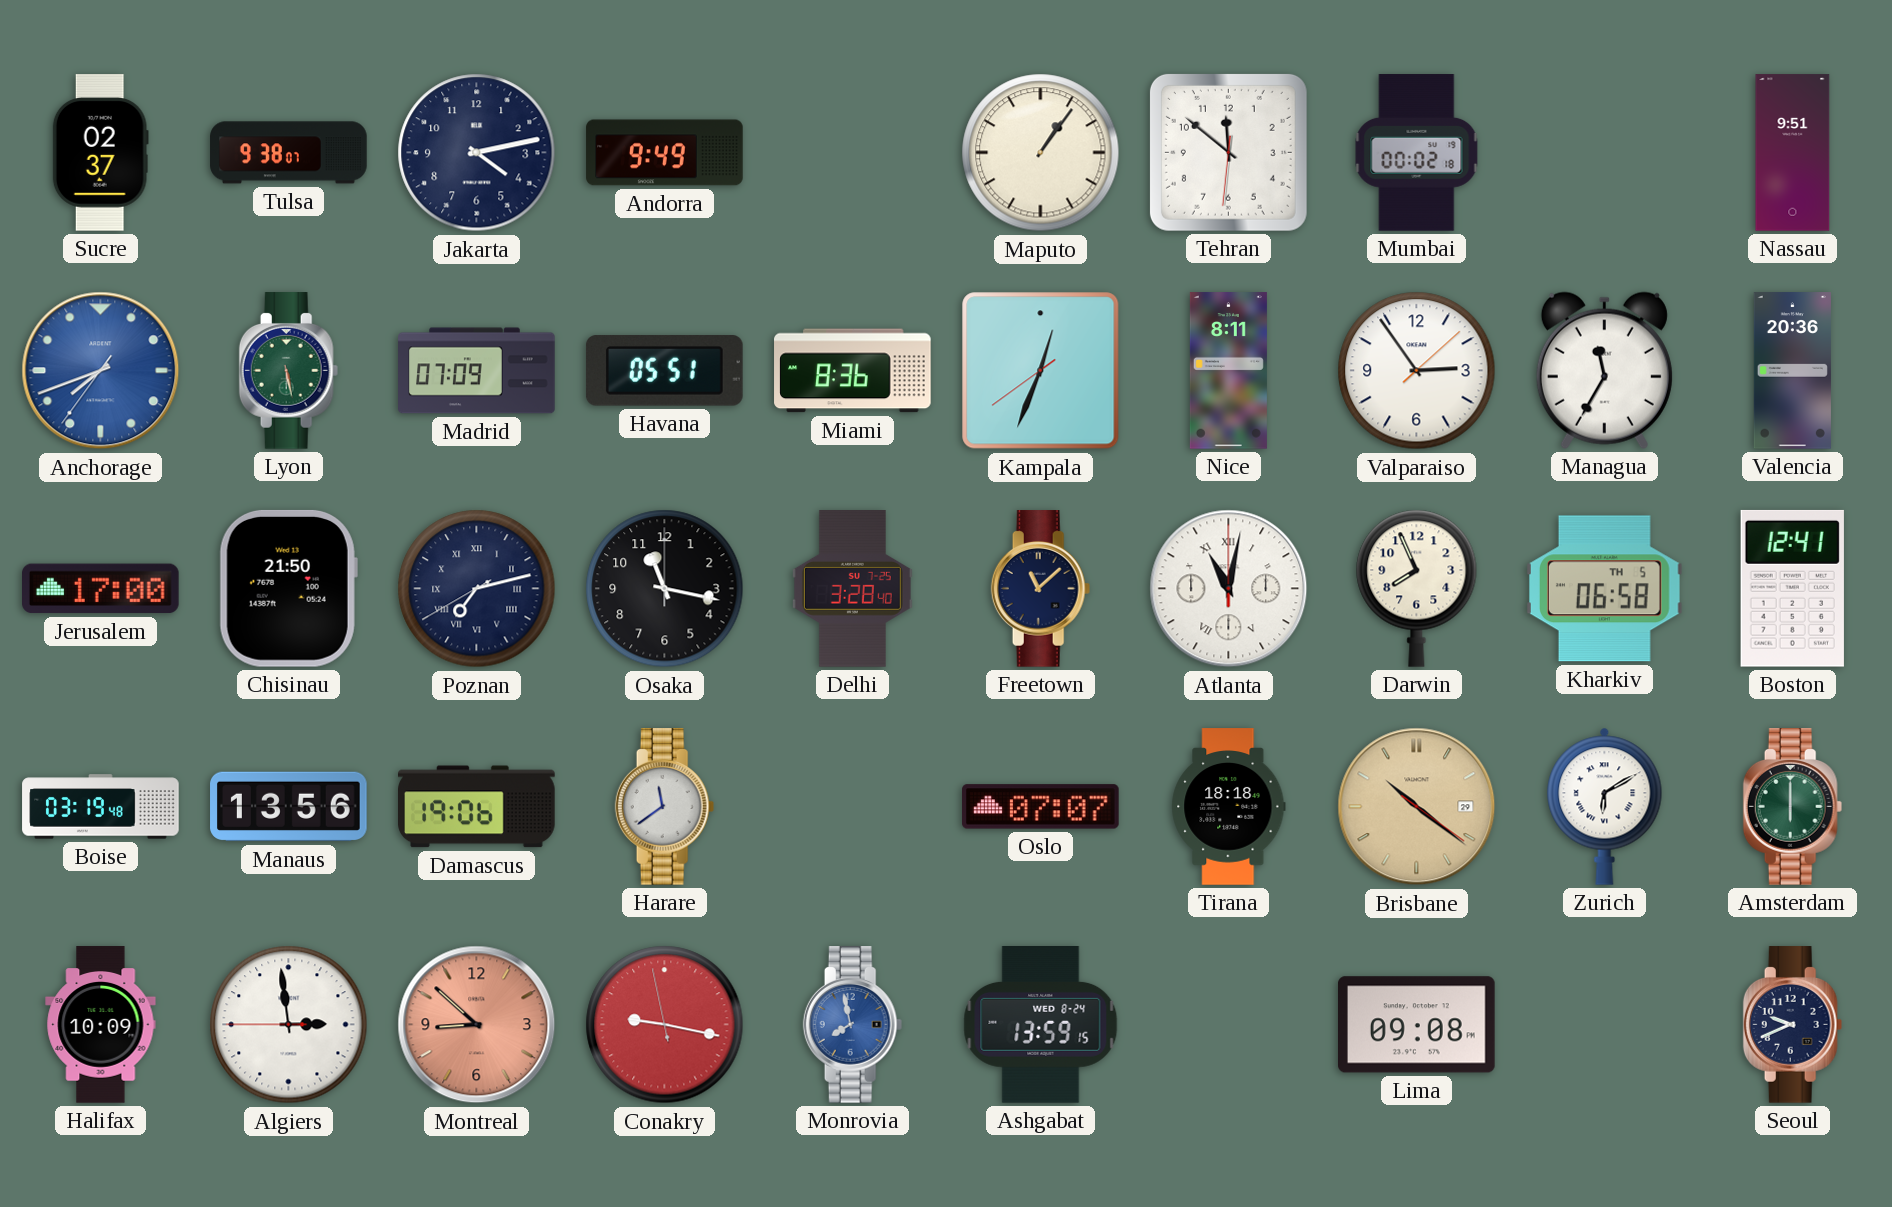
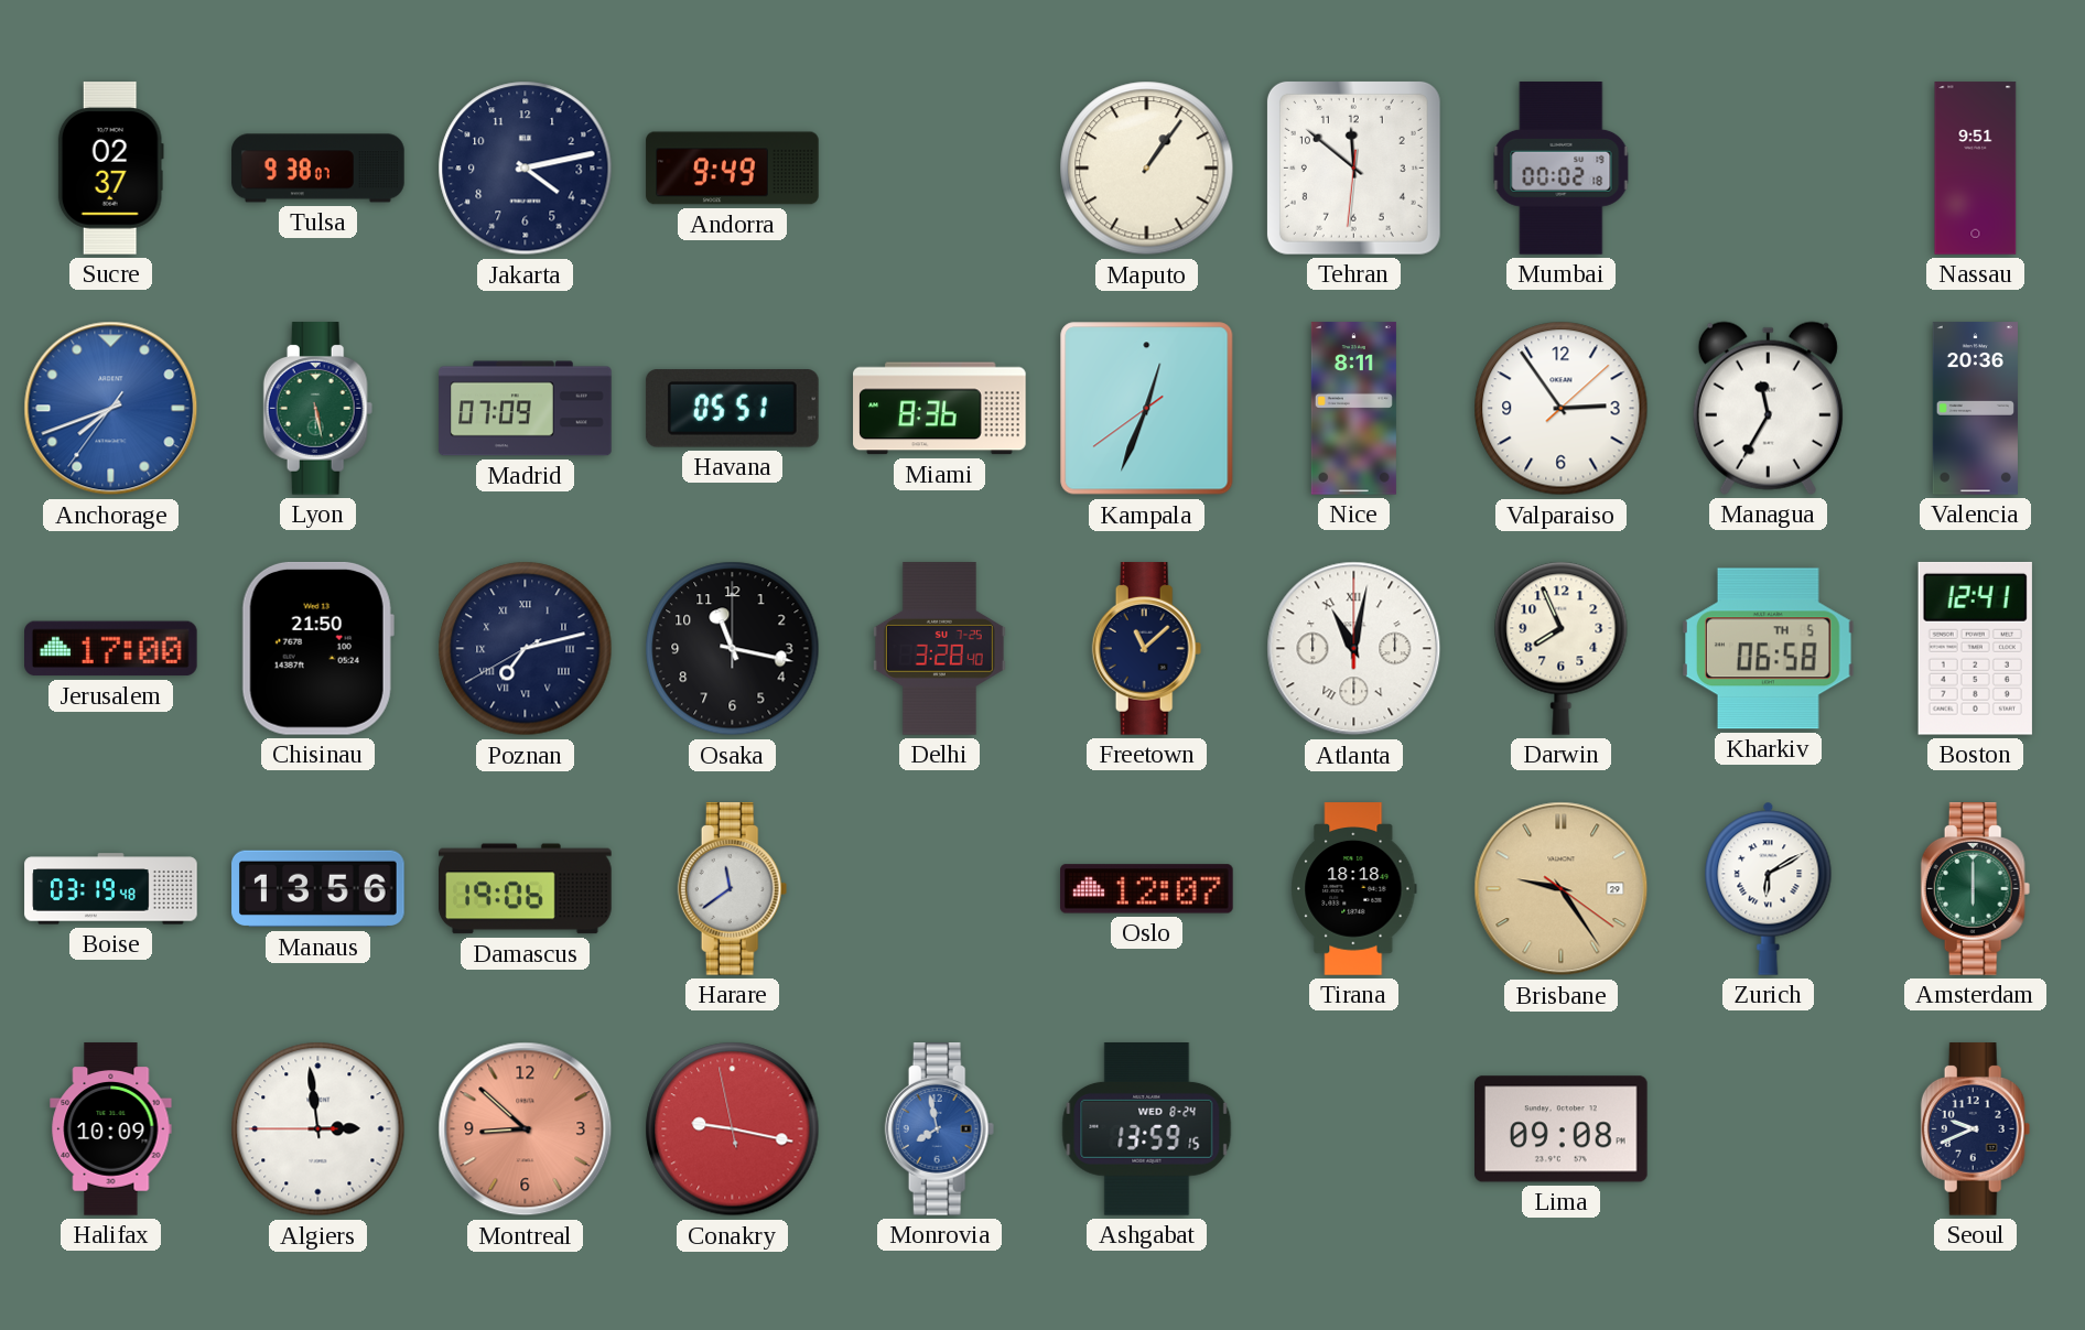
Oslo: 07:07 -> 12:07 (1147, 889)
Brisbane: 10:21 -> 9:24 (1562, 889)
